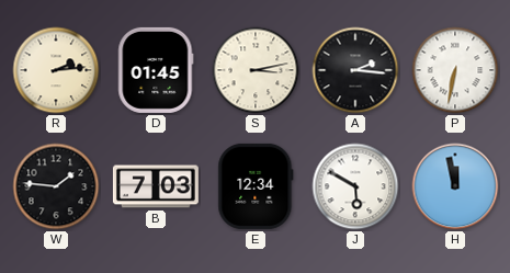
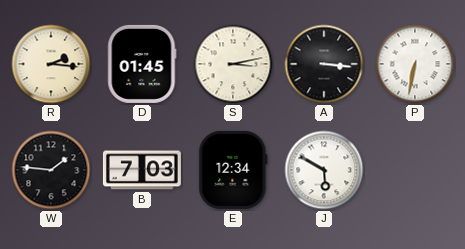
R: 2:14 -> 2:16 (51, 64)
A: 2:16 -> 3:16 (324, 64)
H: 11:58 -> none (455, 186)
